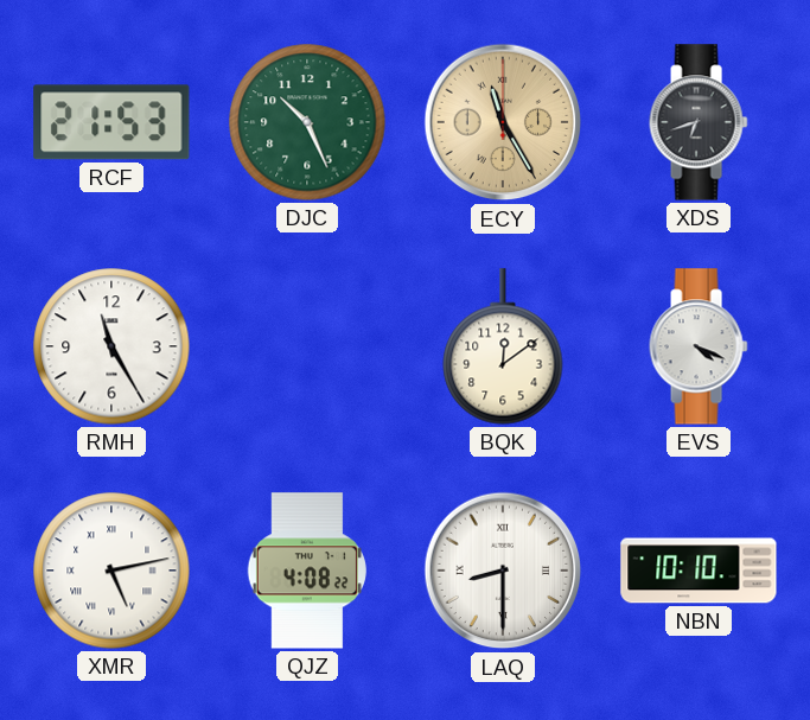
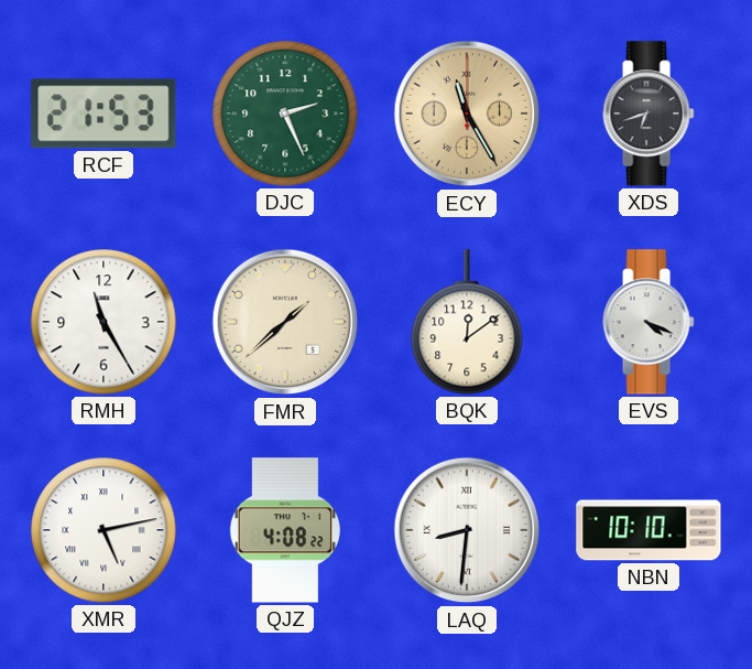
DJC: 10:26 -> 2:26 (285, 114)
FMR: none -> 1:38 (285, 322)
LAQ: 8:30 -> 8:31 (467, 530)
